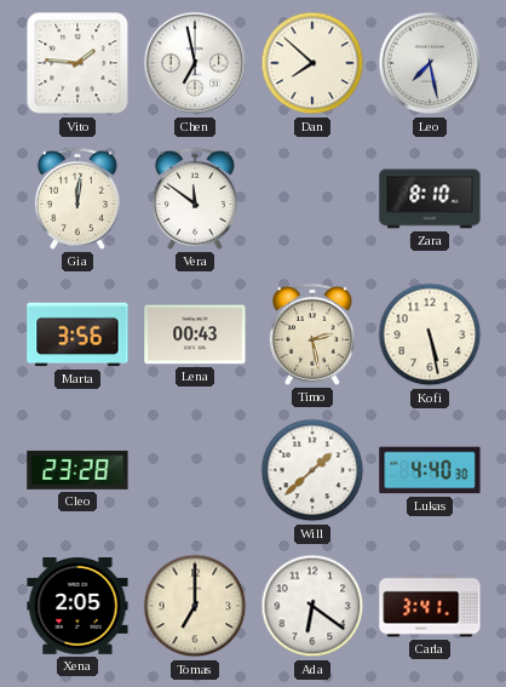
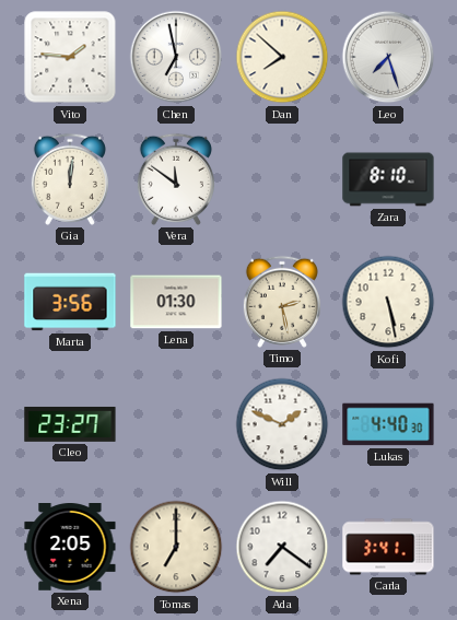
Leo: 7:28 -> 7:27 (388, 57)
Lena: 00:43 -> 01:30 (176, 302)
Cleo: 23:28 -> 23:27 (70, 424)
Will: 1:38 -> 1:49 (282, 424)
Ada: 6:21 -> 7:21 (282, 547)
